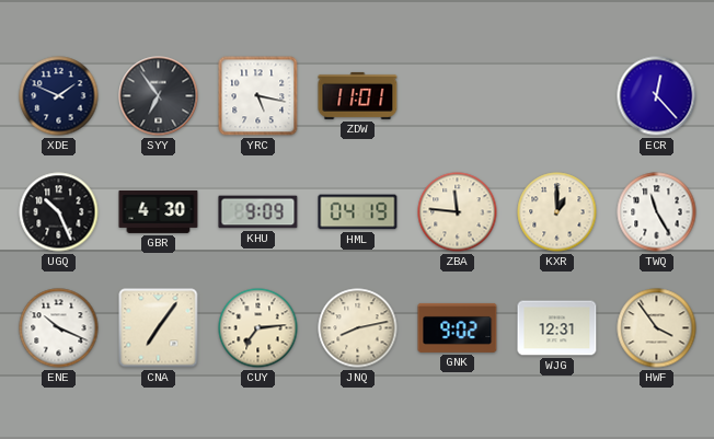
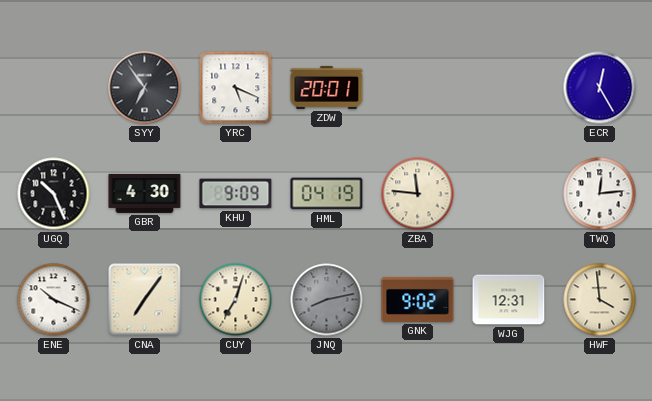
XDE: 1:49 -> none (59, 96)
YRC: 5:17 -> 5:19 (236, 88)
ZDW: 11:01 -> 20:01 (327, 87)
ECR: 12:23 -> 12:25 (600, 88)
KXR: 1:00 -> none (557, 212)
TWQ: 11:25 -> 12:14 (600, 194)
CUY: 7:14 -> 7:03 (236, 300)
JNQ dial: cream -> grey (327, 300)
HWF: 3:54 -> 3:59 (600, 300)
